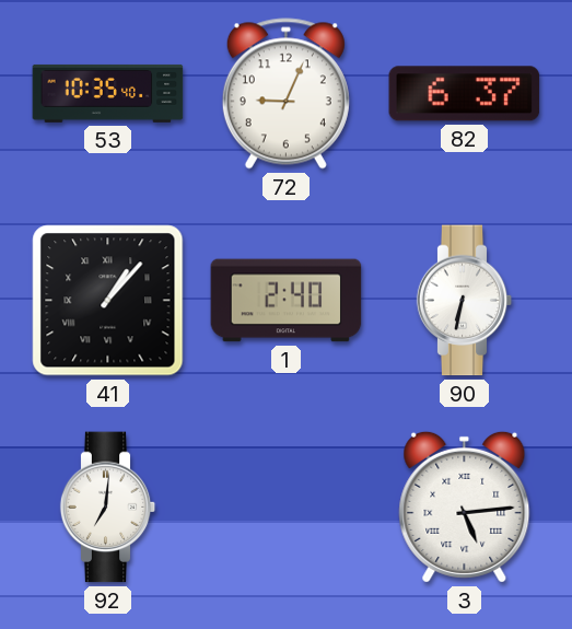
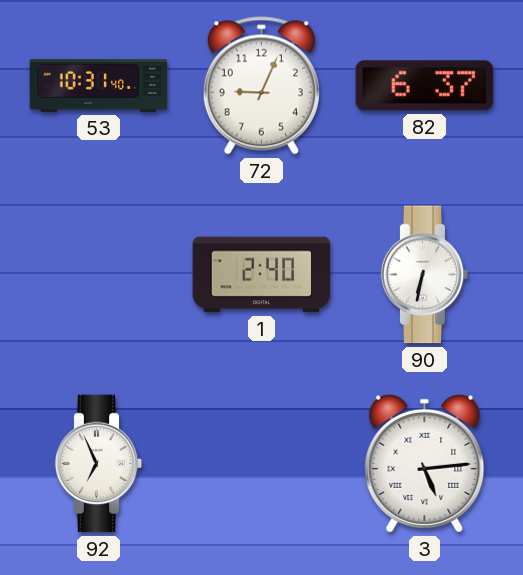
53: 10:35 -> 10:31 (99, 85)
41: 1:07 -> none (108, 301)
92: 7:01 -> 6:56 (99, 464)
